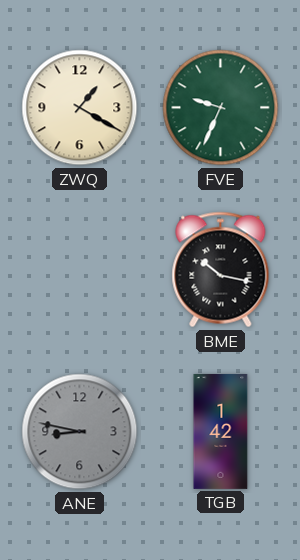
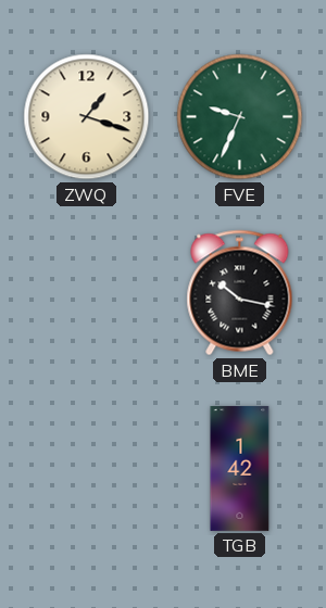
ZWQ: 1:20 -> 1:18 (87, 117)
ANE: 8:47 -> none (80, 432)
